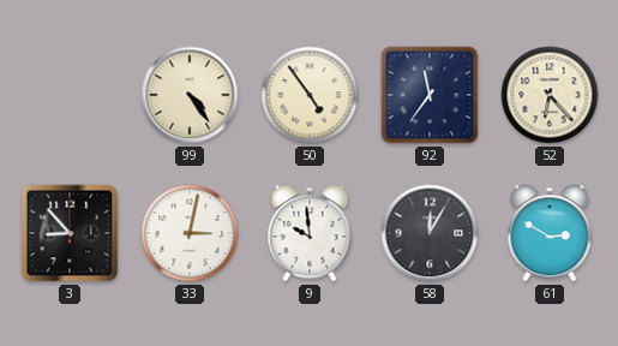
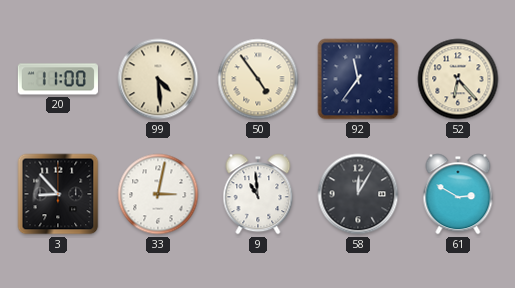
20: none -> 11:00 (58, 79)
99: 4:24 -> 4:29 (158, 79)
9: 9:59 -> 10:59 (258, 194)
